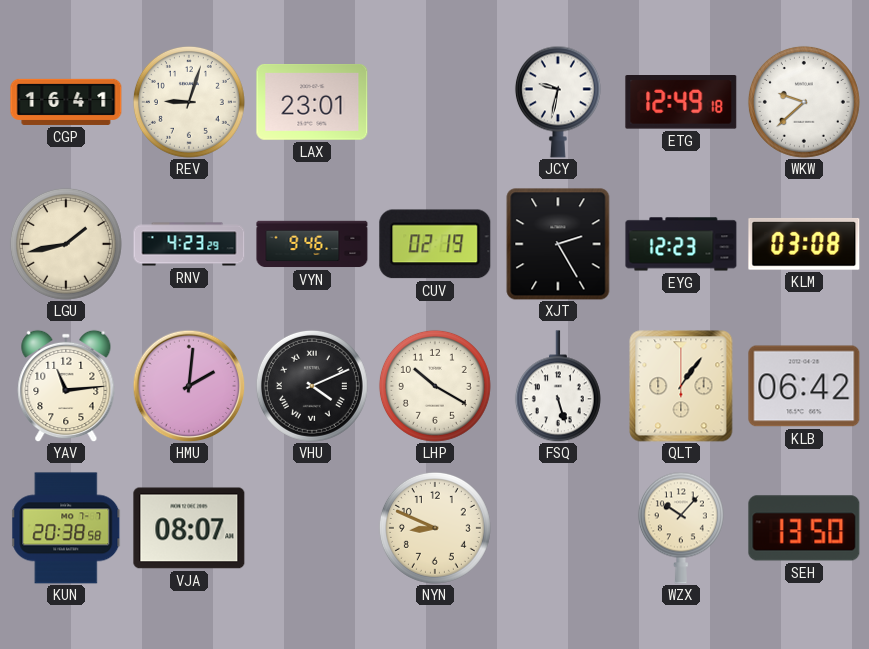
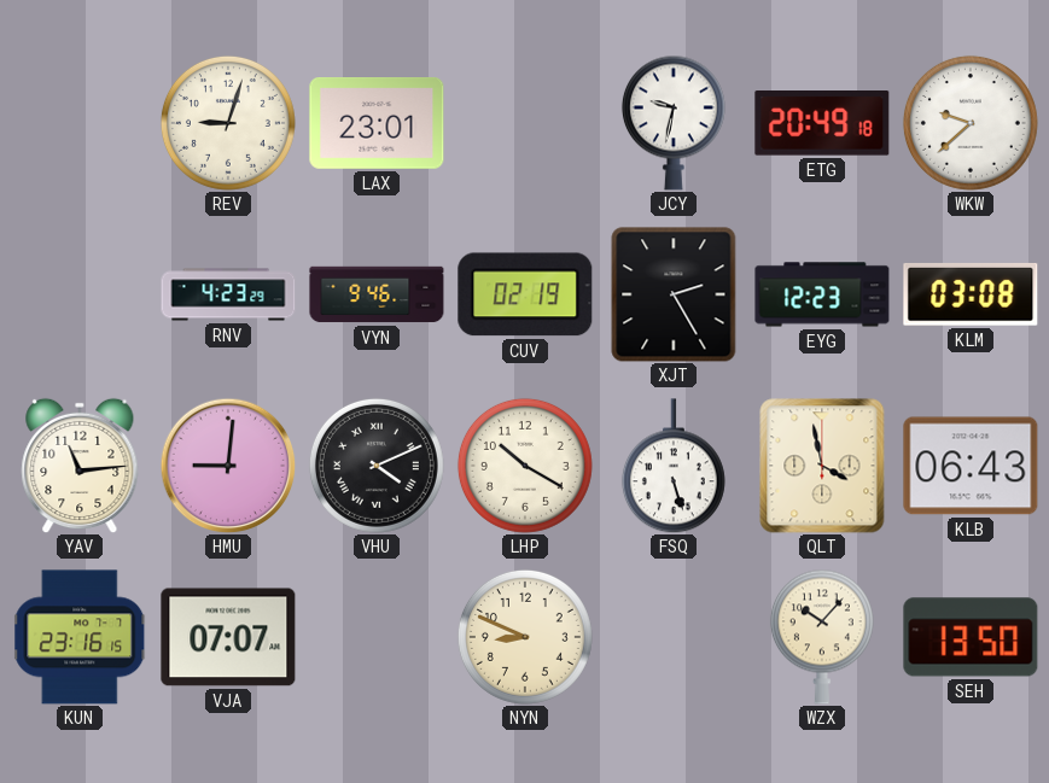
CGP: 16:41 -> none (66, 102)
ETG: 12:49 -> 20:49 (822, 124)
LGU: 1:43 -> none (66, 244)
HMU: 2:01 -> 9:01 (228, 466)
QLT: 1:06 -> 3:58 (822, 466)
KLB: 06:42 -> 06:43 (971, 466)
KUN: 20:38 -> 23:16 (81, 637)
VJA: 08:07 -> 07:07 (228, 637)
